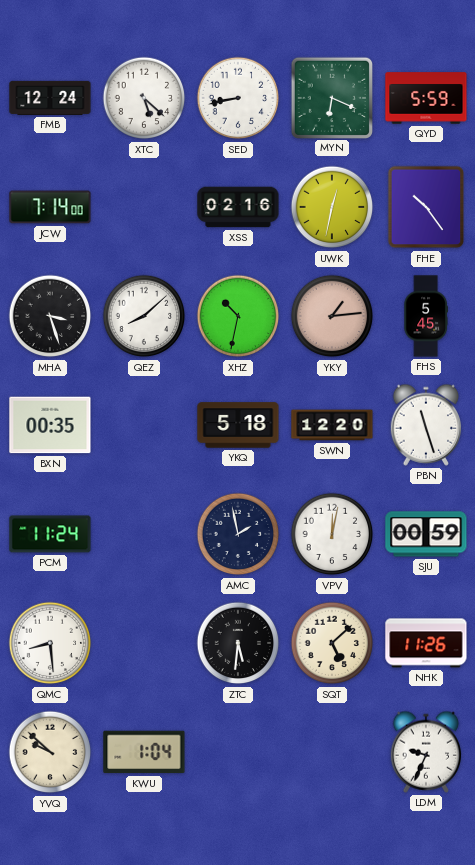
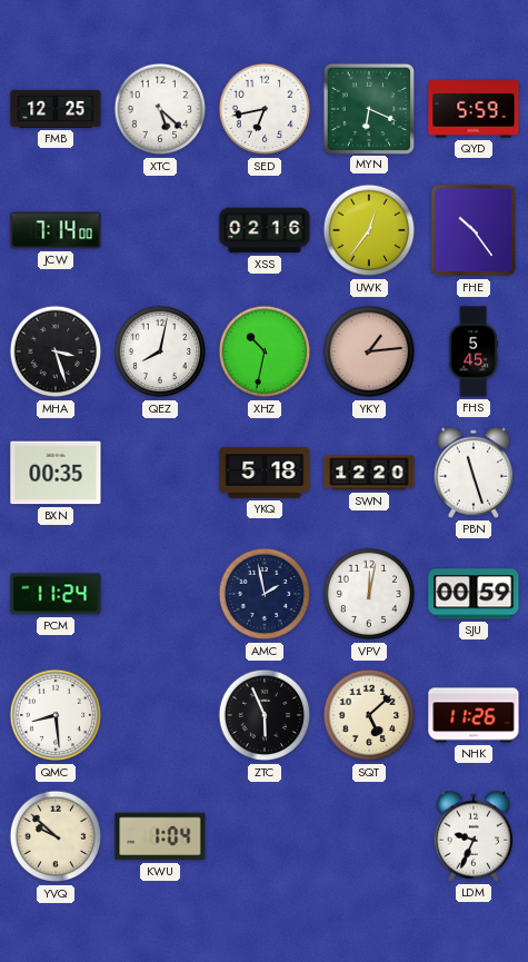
FMB: 12:24 -> 12:25 (56, 109)
SED: 8:43 -> 6:43 (265, 109)
UWK: 12:32 -> 12:36 (369, 230)
QEZ: 8:08 -> 8:02 (160, 351)
ZTC: 5:31 -> 5:56 (265, 715)
